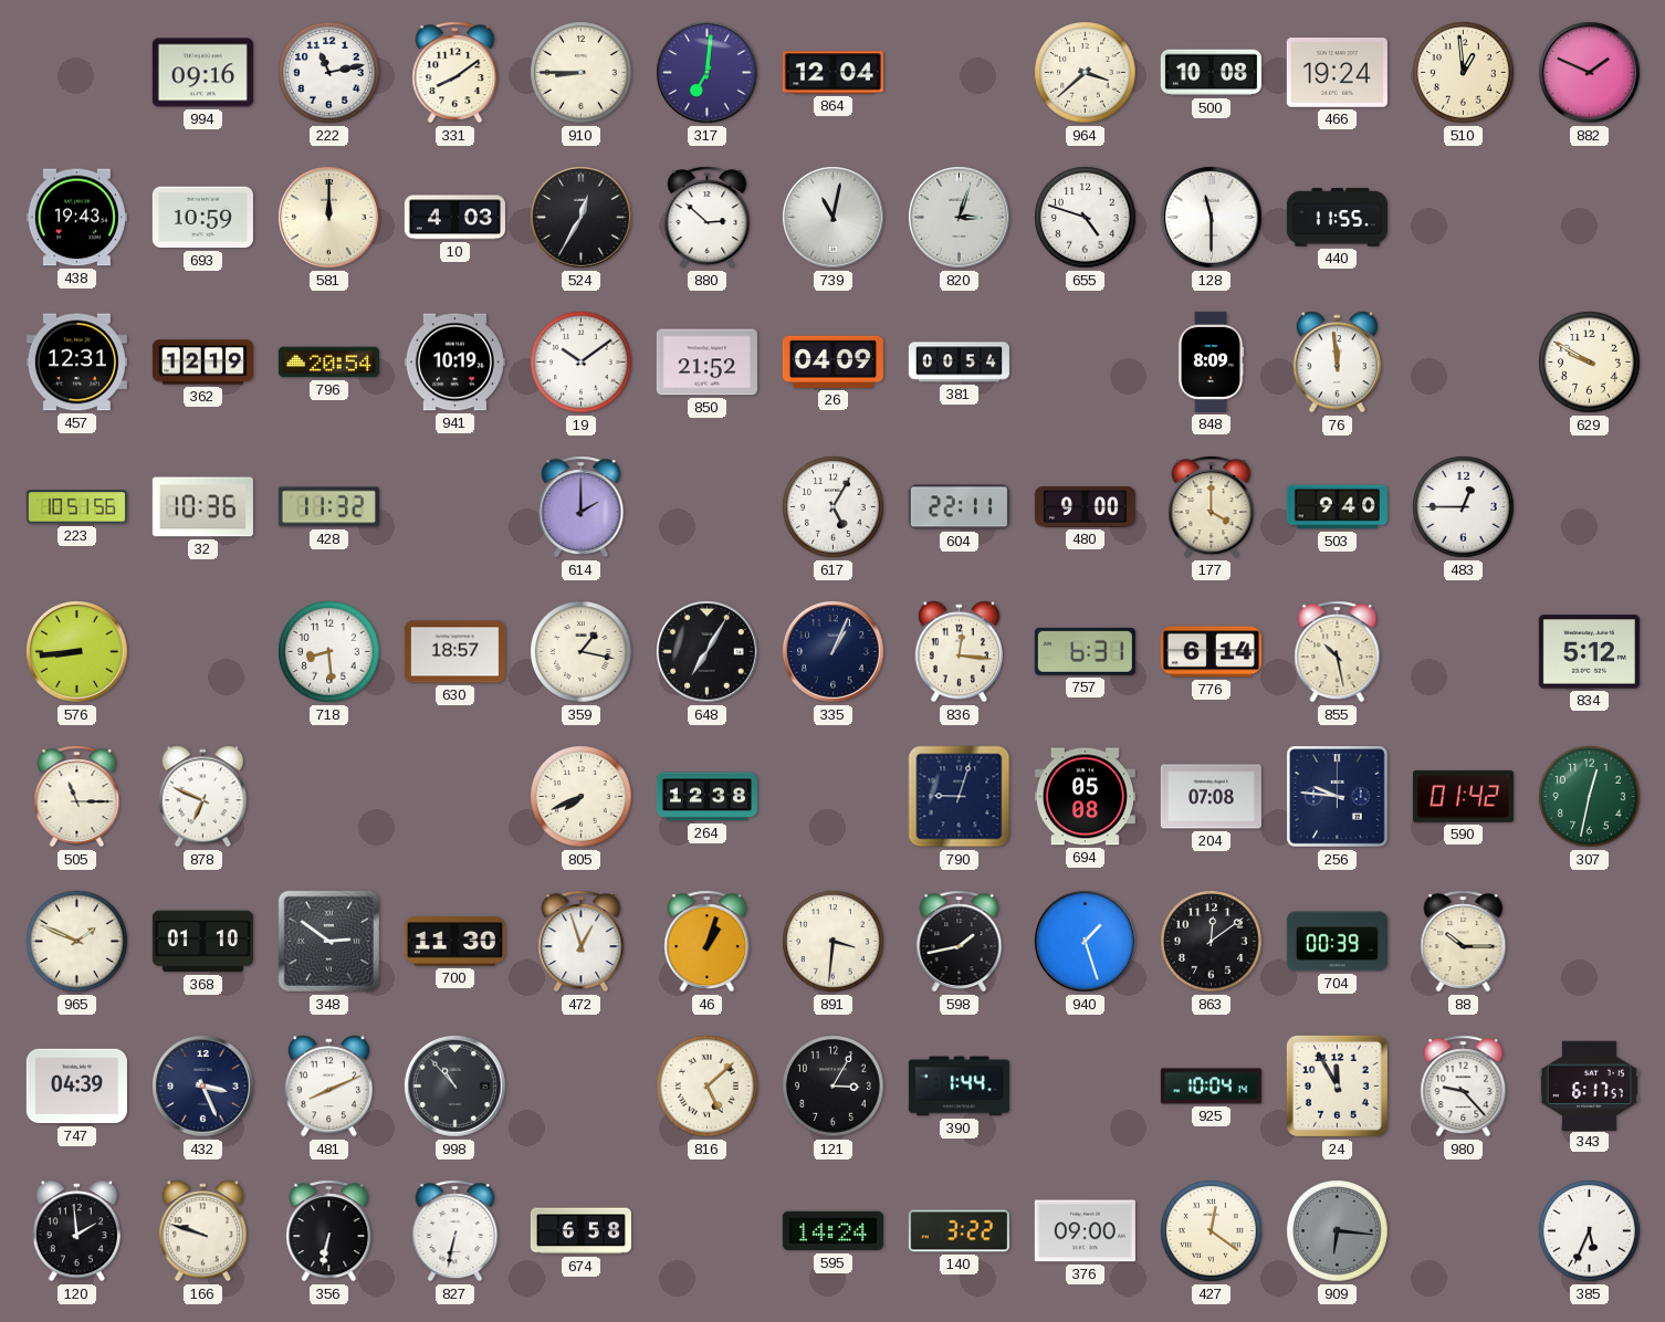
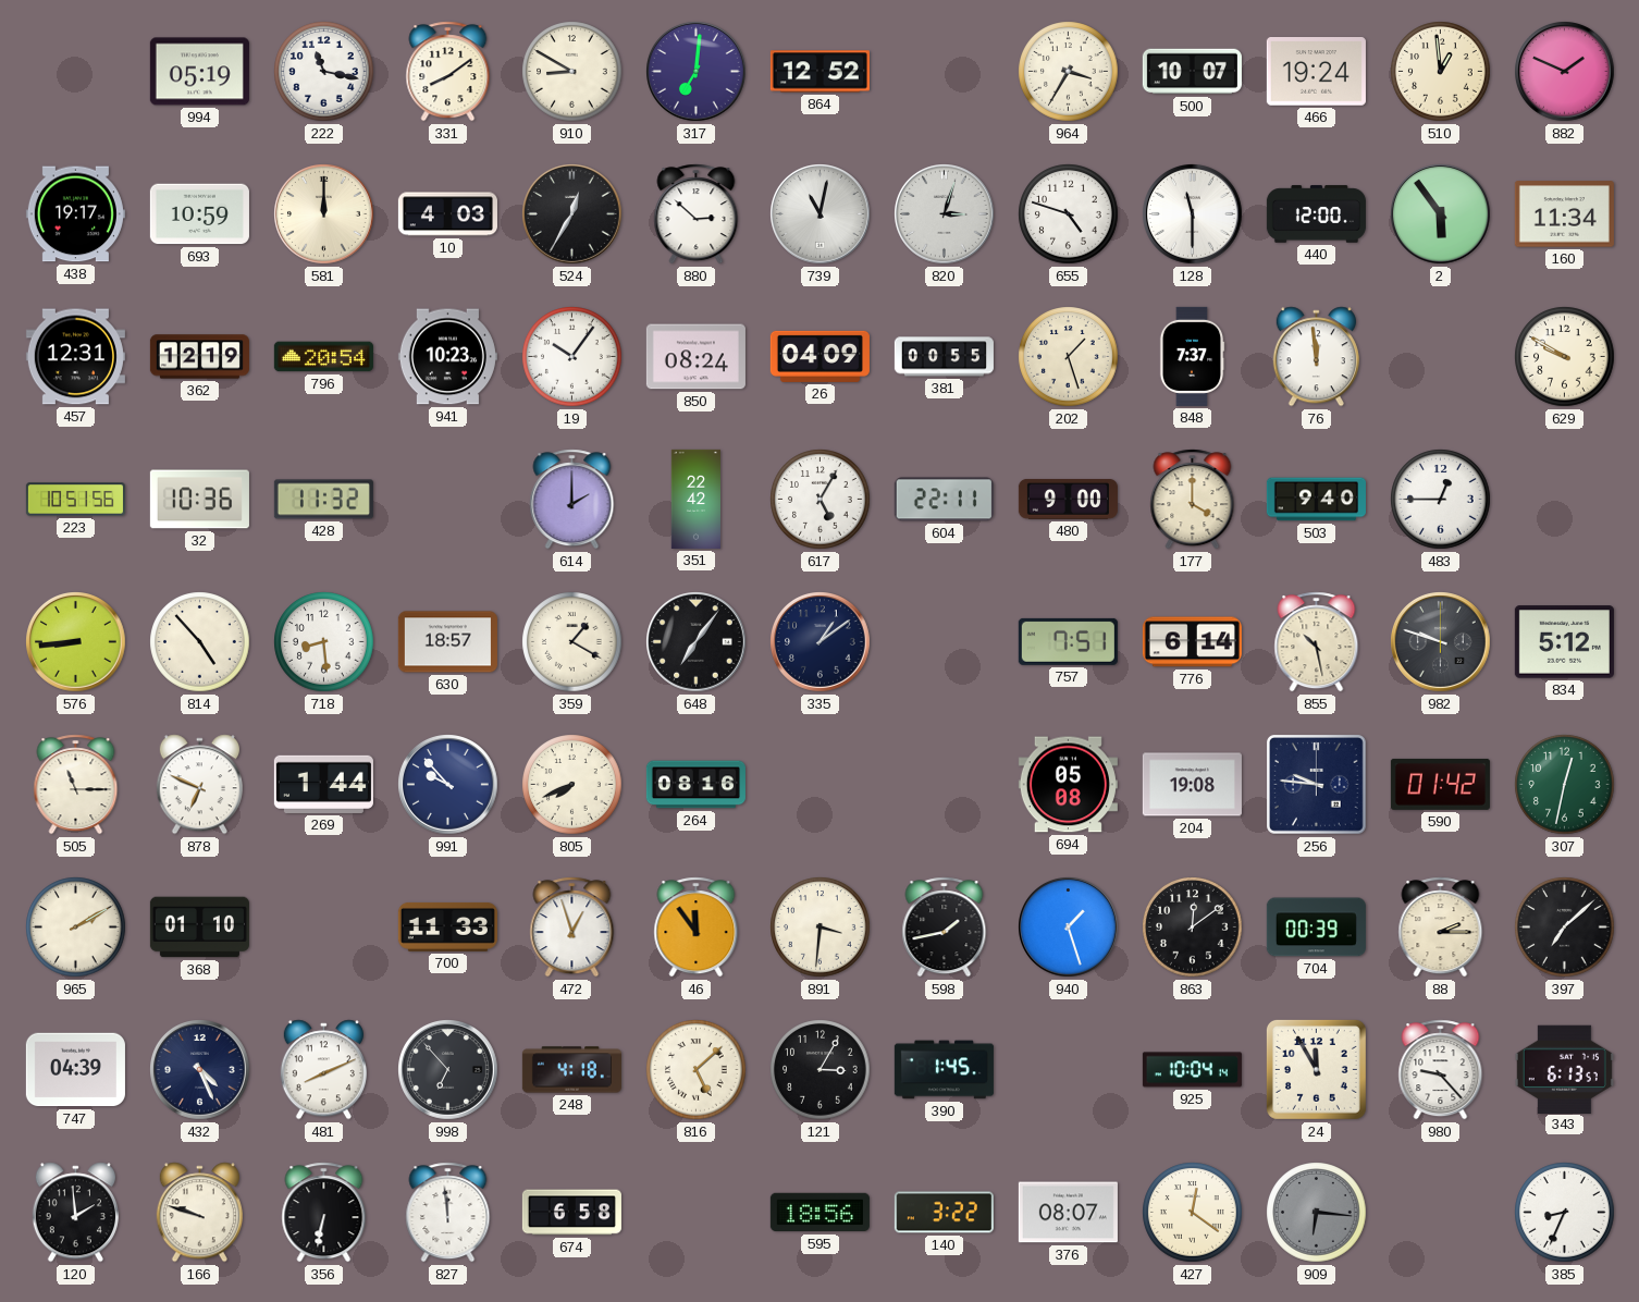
994: 09:16 -> 05:19 (199, 72)
222: 11:13 -> 11:17 (324, 72)
910: 8:45 -> 8:50 (572, 72)
864: 12:04 -> 12:52 (819, 72)
964: 3:38 -> 3:35 (1069, 72)
500: 10:08 -> 10:07 (1192, 72)
438: 19:43 -> 19:17 (75, 214)
440: 11:55 -> 12:00 (1316, 214)
2: none -> 5:54 (1441, 214)
160: none -> 11:34 (1564, 214)
941: 10:19 -> 10:23 (447, 357)
19: 10:09 -> 10:06 (572, 357)
850: 21:52 -> 08:24 (695, 357)
381: 00:54 -> 00:55 (944, 357)
202: none -> 1:27 (1069, 357)
848: 8:09 -> 7:37 (1192, 356)
351: none -> 22:42 (695, 499)
814: none -> 4:53 (200, 642)
359: 1:17 -> 1:20 (572, 642)
648: 7:05 -> 7:06 (697, 642)
335: 1:04 -> 1:09 (821, 642)
836: 12:16 -> none (959, 652)
757: 6:31 -> 7:51 (1068, 641)
982: none -> 9:48 (1441, 642)
269: none -> 1:44 (323, 784)
991: none -> 9:53 (448, 785)
264: 12:38 -> 08:16 (695, 785)
790: 9:03 -> none (960, 797)
204: 07:08 -> 19:08 (1192, 785)
965: 1:49 -> 2:10 (76, 928)
348: 2:51 -> none (329, 942)
700: 11:30 -> 11:33 (447, 926)
46: 1:03 -> 11:54 (697, 928)
88: 10:15 -> 2:15 (1441, 928)
397: none -> 7:08 (1565, 928)
432: 3:26 -> 4:26 (200, 1070)
998: 10:53 -> 6:53 (448, 1070)
248: none -> 4:18 (571, 1070)
390: 1:44 -> 1:45 (944, 1070)
343: 6:17 -> 6:13 (1564, 1069)
827: 6:32 -> 11:59 (448, 1213)
595: 14:24 -> 18:56 (819, 1213)
376: 09:00 -> 08:07 (1068, 1213)
385: 5:34 -> 8:34 (1565, 1213)
